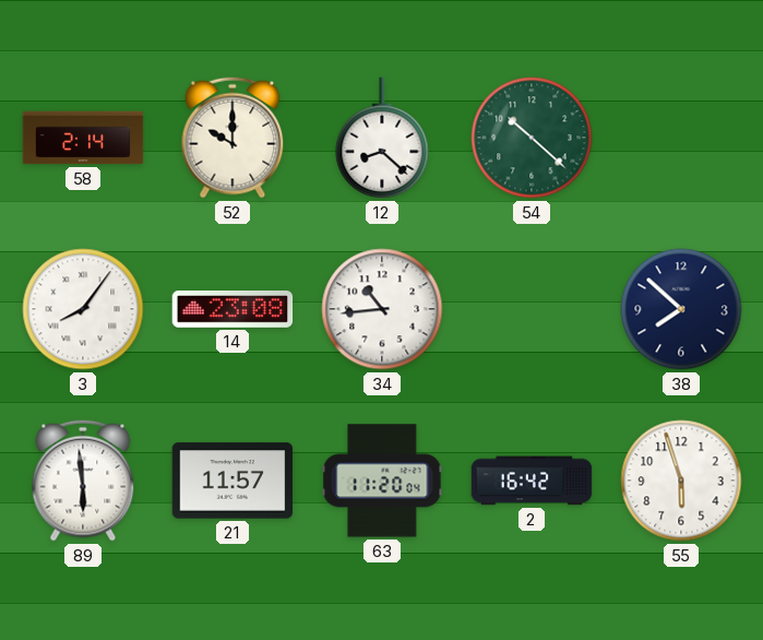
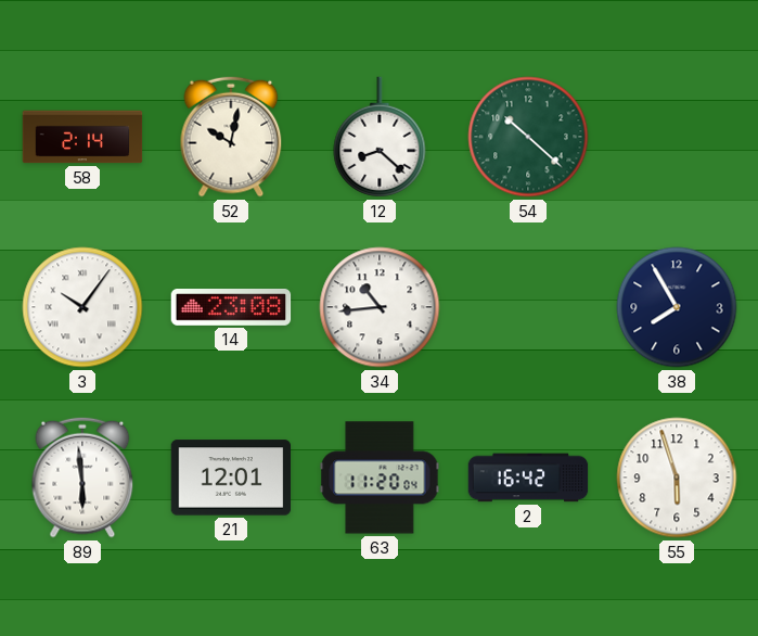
52: 10:00 -> 10:02 (231, 137)
3: 8:06 -> 10:06 (82, 307)
38: 7:52 -> 7:55 (677, 307)
21: 11:57 -> 12:01 (231, 478)
